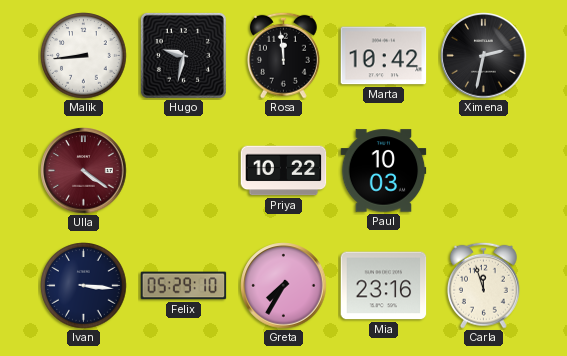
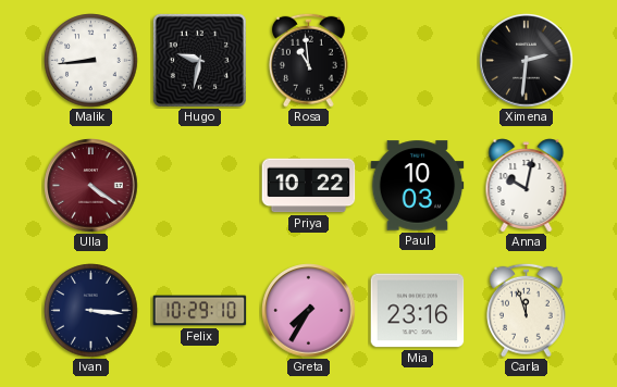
Rosa: 11:59 -> 10:59 (308, 60)
Marta: 10:42 -> none (384, 56)
Ximena: 2:32 -> 2:31 (527, 61)
Anna: none -> 10:02 (527, 186)
Felix: 05:29 -> 10:29 (200, 311)
